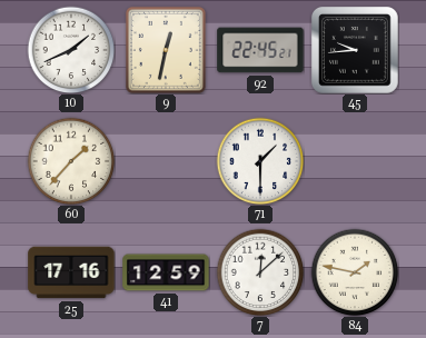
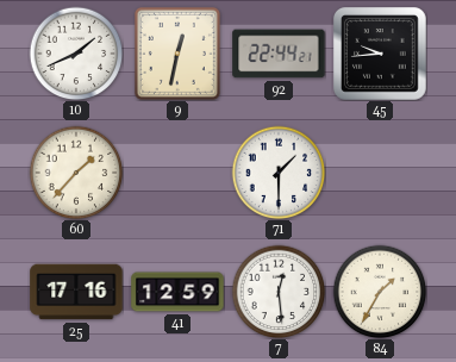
92: 22:45 -> 22:44 (279, 54)
7: 12:08 -> 12:29 (279, 292)
84: 1:47 -> 1:35 (380, 292)
